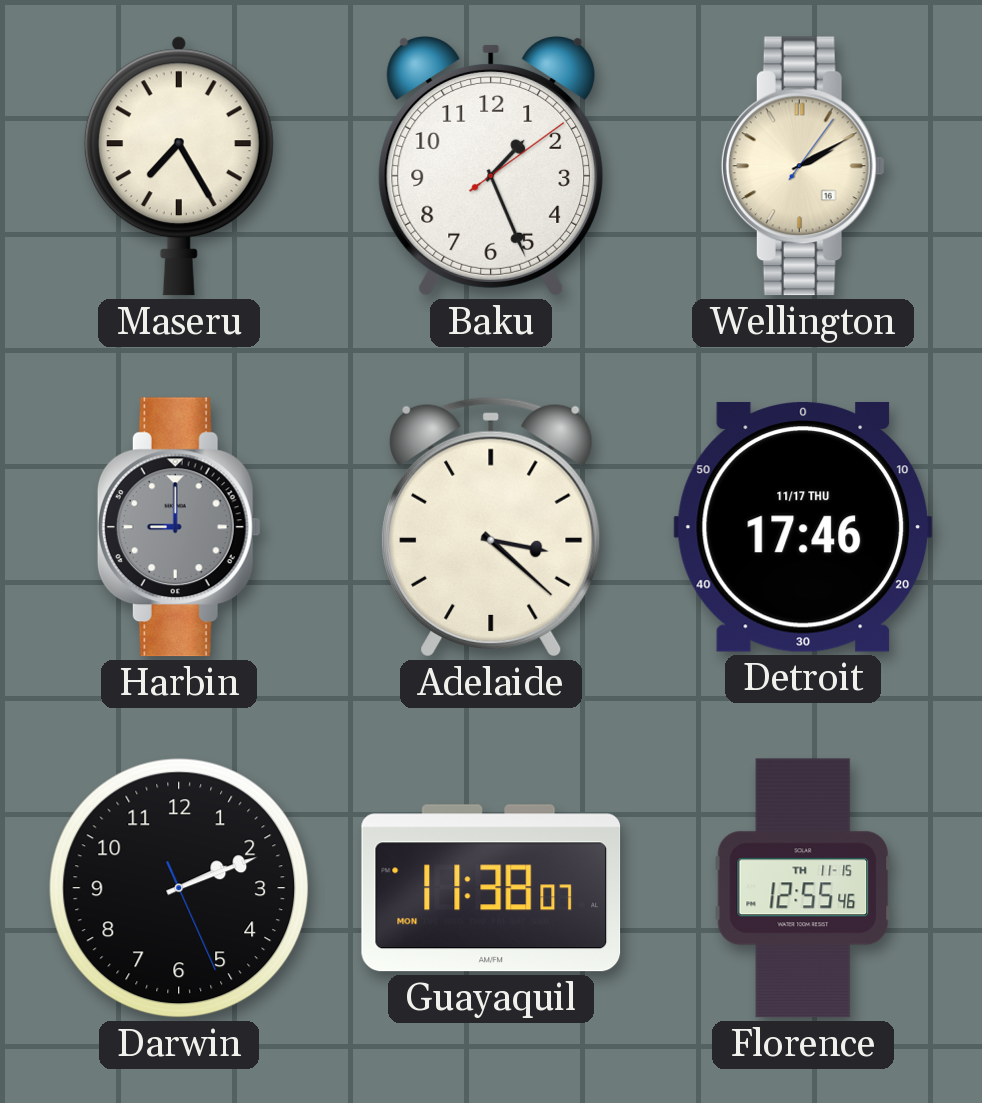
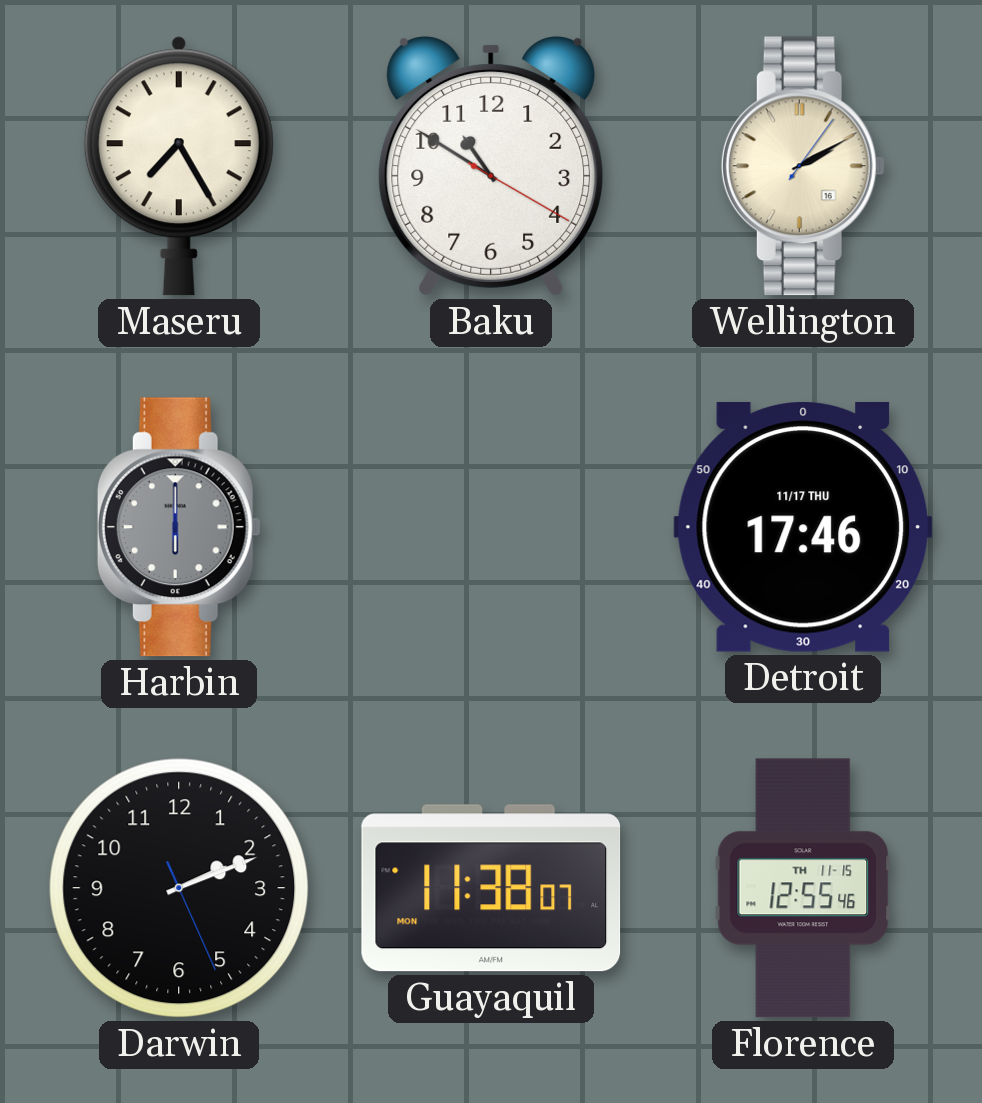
Baku: 1:26 -> 10:50 (491, 167)
Harbin: 9:00 -> 6:00 (179, 527)
Adelaide: 3:22 -> none (491, 527)
